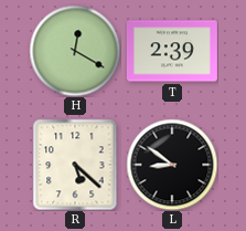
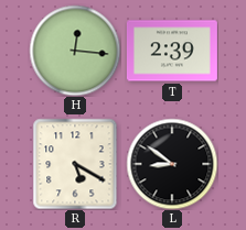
H: 12:20 -> 12:16 (75, 51)
R: 5:22 -> 5:20 (75, 164)
